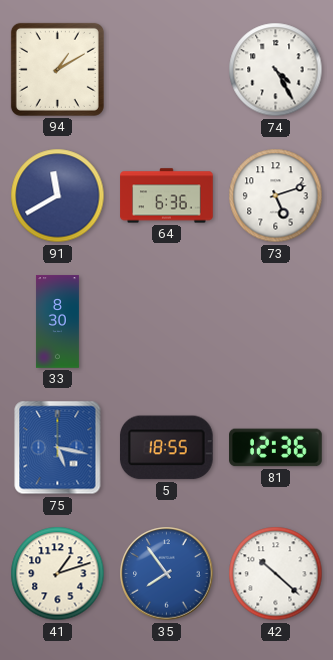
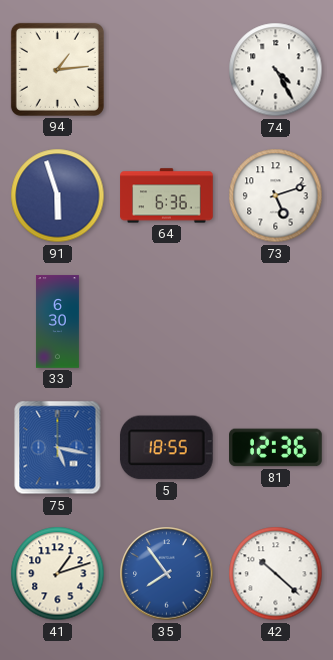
94: 1:10 -> 1:14 (57, 69)
91: 11:40 -> 5:57 (58, 196)
33: 8:30 -> 6:30 (57, 322)
